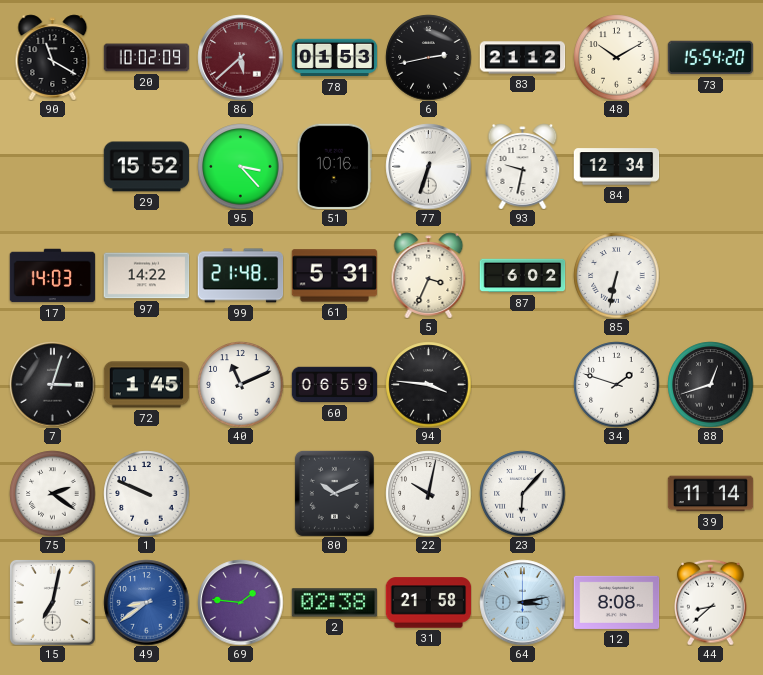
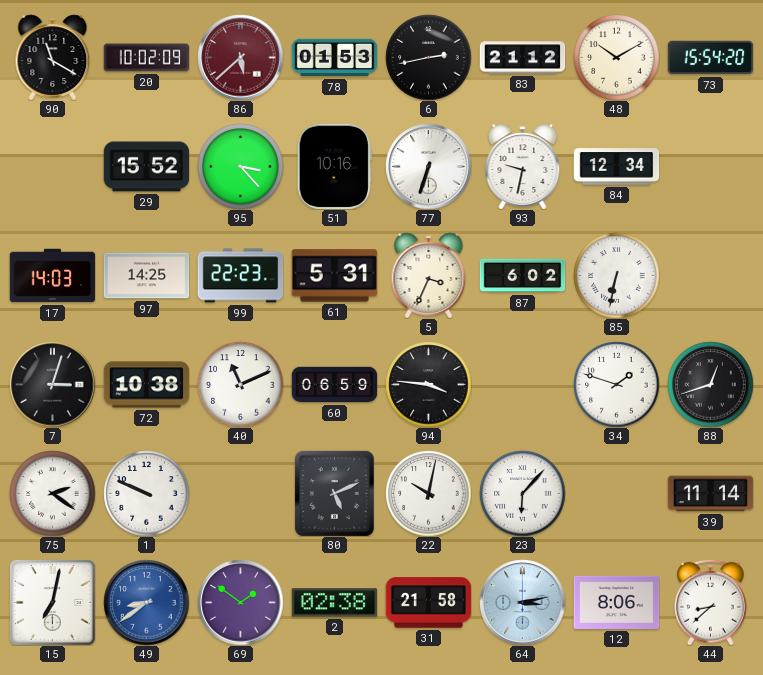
97: 14:22 -> 14:25 (146, 276)
99: 21:48 -> 22:23 (240, 276)
72: 1:45 -> 10:38 (146, 385)
80: 10:11 -> 5:11 (334, 493)
69: 1:46 -> 1:51 (240, 602)
12: 8:08 -> 8:06 (616, 602)
